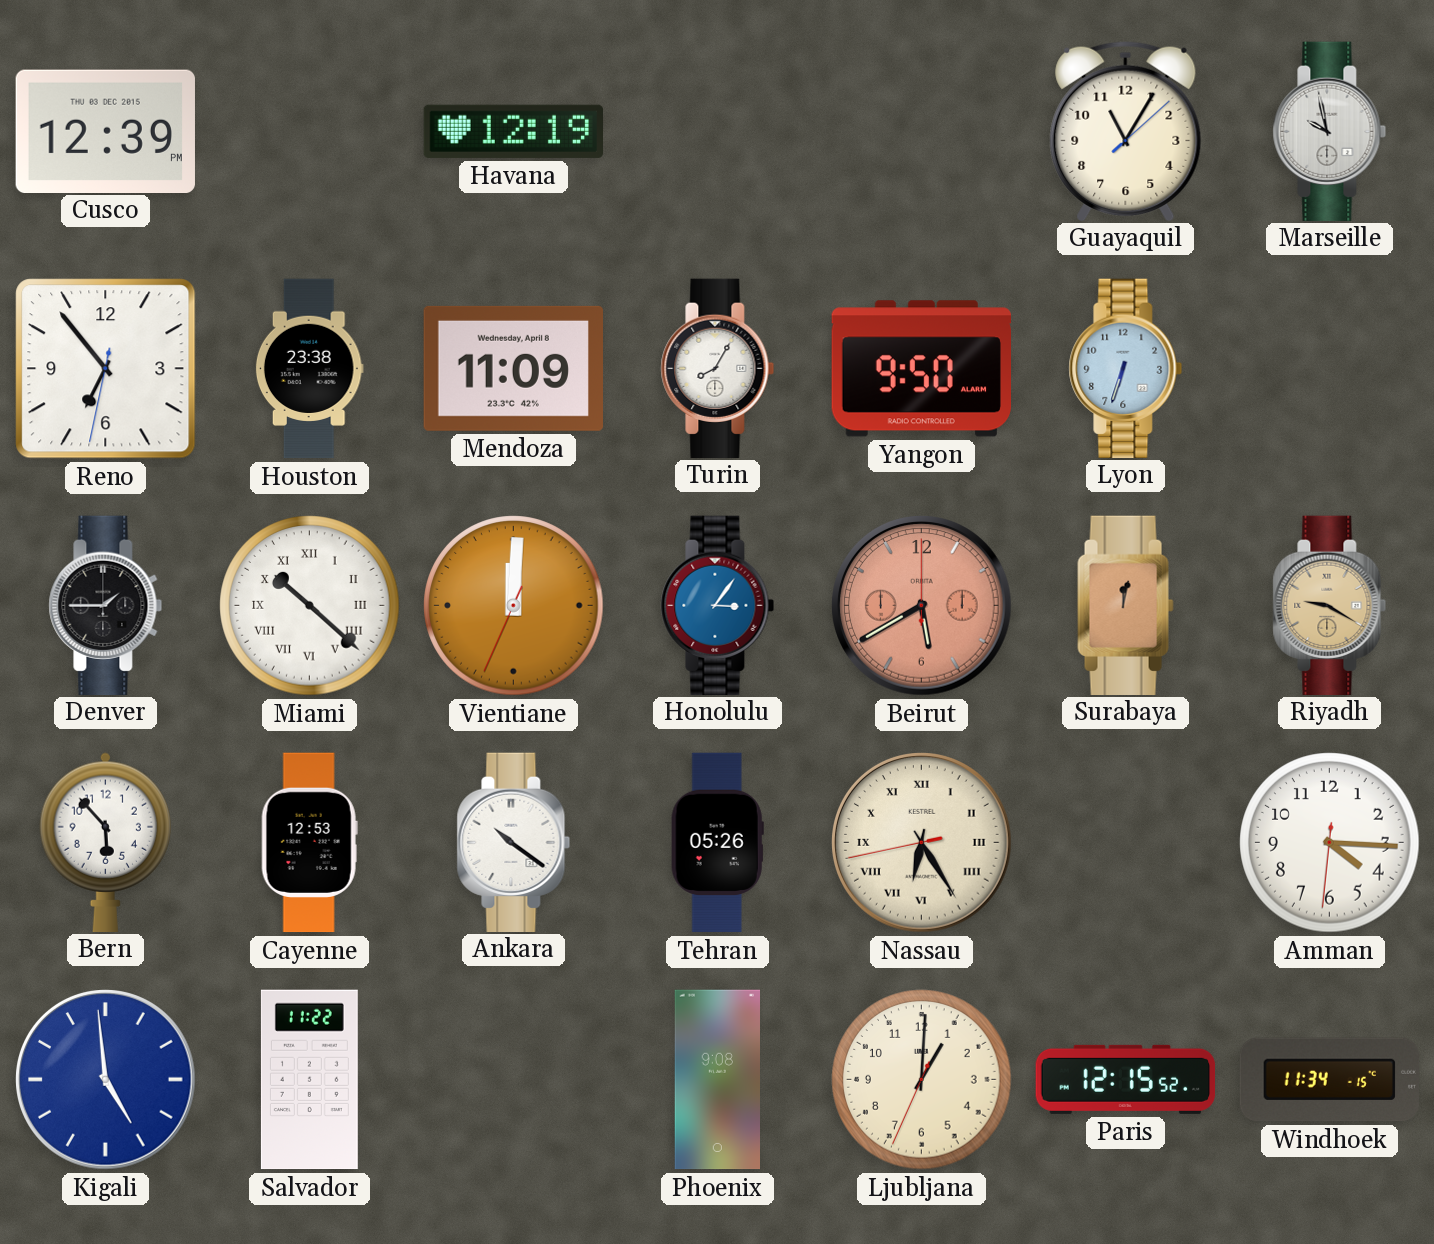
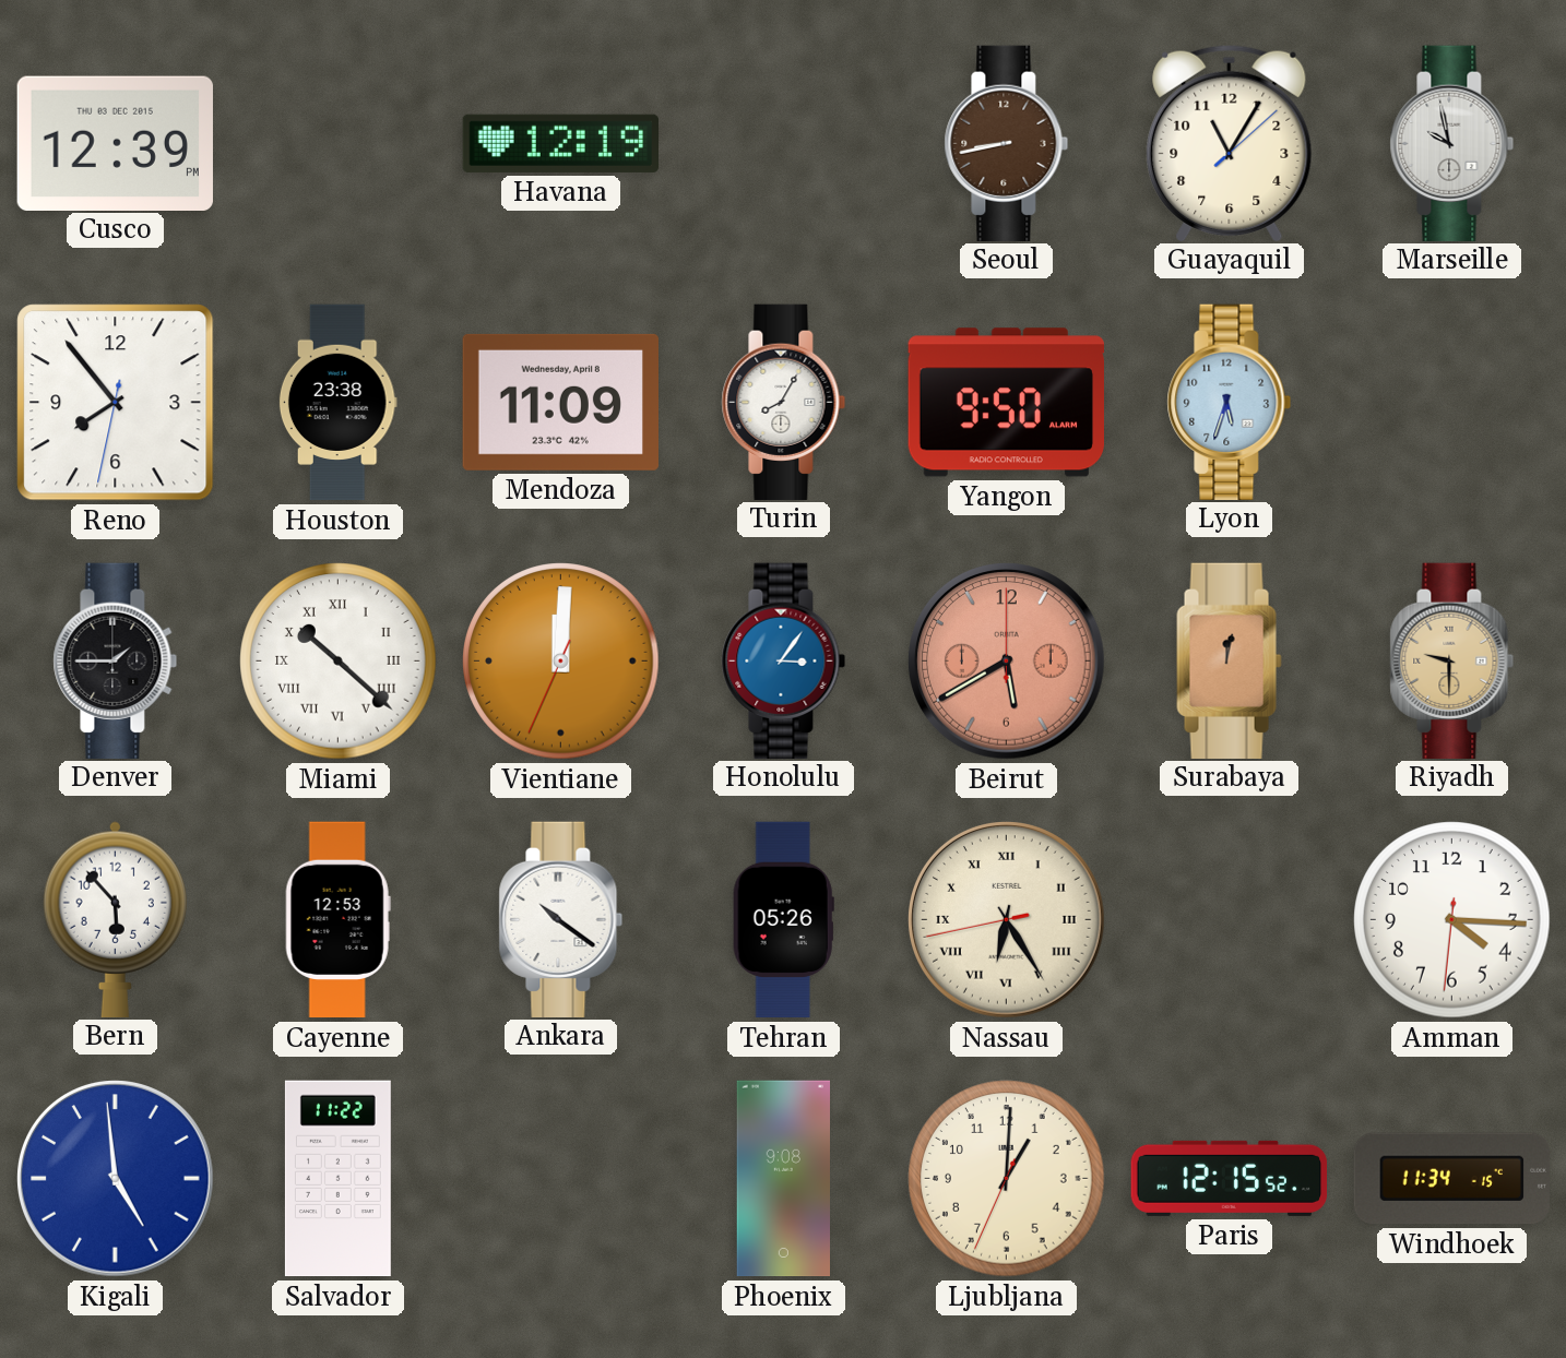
Seoul: none -> 8:43 (1007, 143)
Reno: 6:53 -> 7:53 (116, 403)
Lyon: 6:33 -> 5:33 (1230, 402)
Riyadh: 9:20 -> 9:30 (1452, 660)
